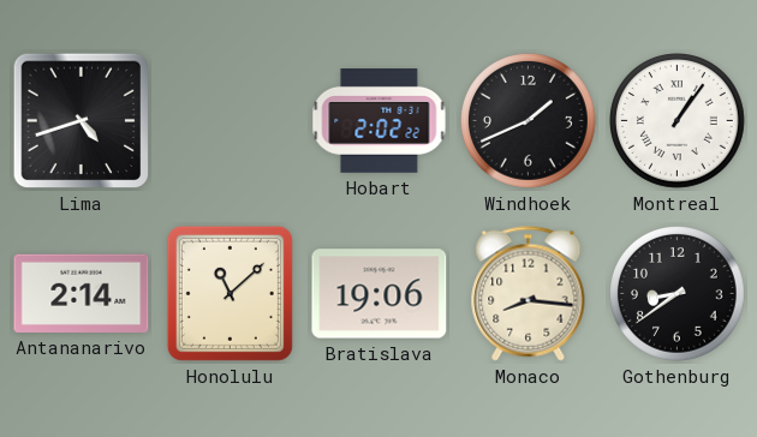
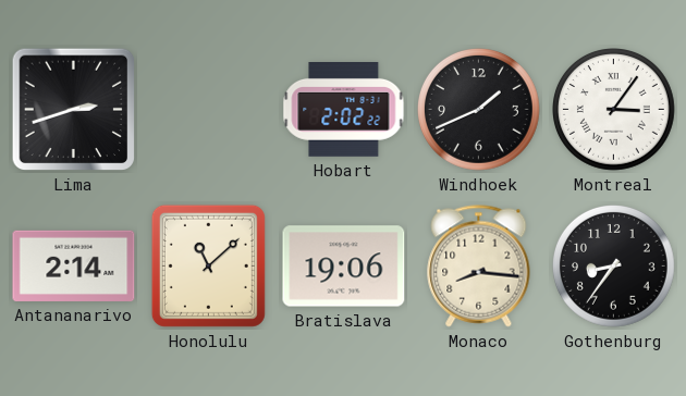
Lima: 4:42 -> 2:42 (74, 110)
Montreal: 1:06 -> 3:06 (614, 110)
Gothenburg: 8:39 -> 8:36 (614, 267)
